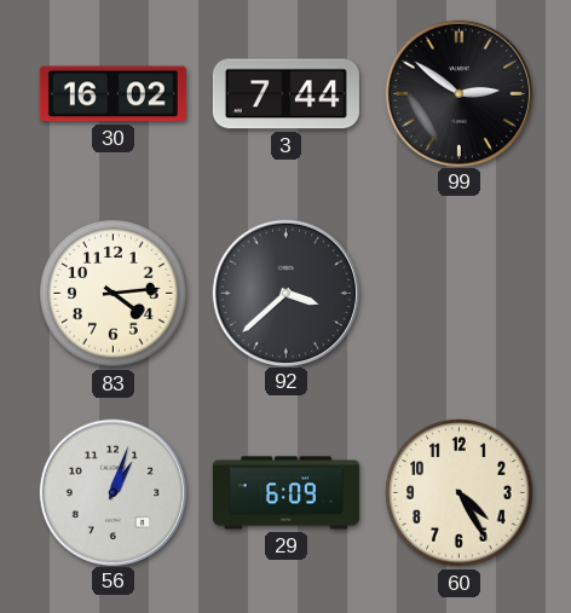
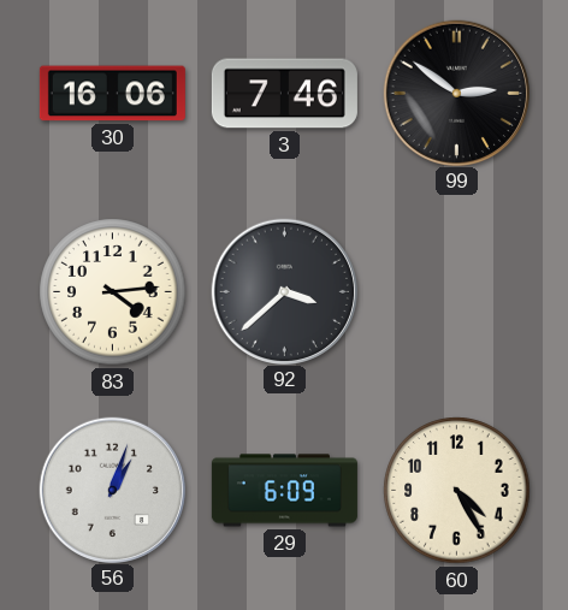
30: 16:02 -> 16:06 (112, 94)
3: 7:44 -> 7:46 (284, 94)
